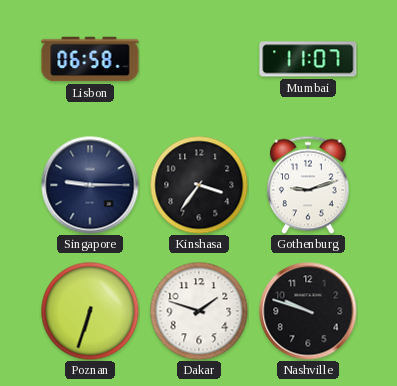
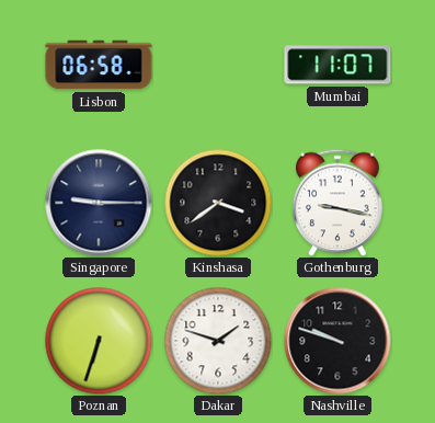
Kinshasa: 3:36 -> 3:39 (218, 203)
Gothenburg: 9:12 -> 9:17 (339, 203)
